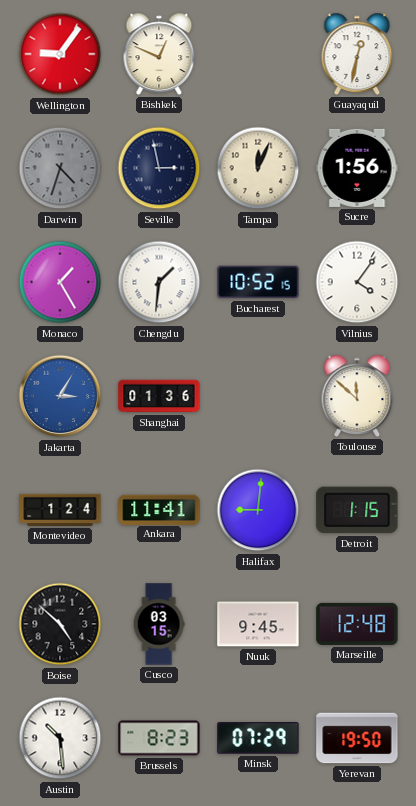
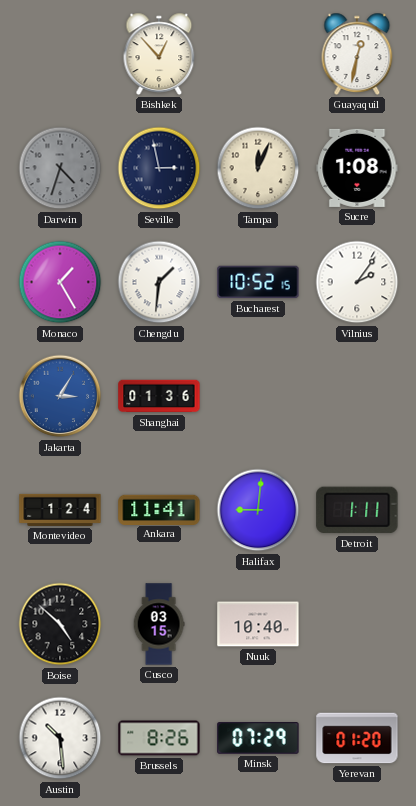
Wellington: 9:06 -> none (60, 54)
Bishkek: 12:49 -> 12:53 (159, 54)
Sucre: 1:56 -> 1:08 (357, 168)
Vilnius: 4:06 -> 2:06 (357, 282)
Toulouse: 11:52 -> none (357, 396)
Detroit: 1:15 -> 1:11 (357, 510)
Nuuk: 9:45 -> 10:40 (258, 624)
Marseille: 12:48 -> none (357, 624)
Brussels: 8:23 -> 8:26 (159, 738)
Yerevan: 19:50 -> 01:20 (357, 738)
